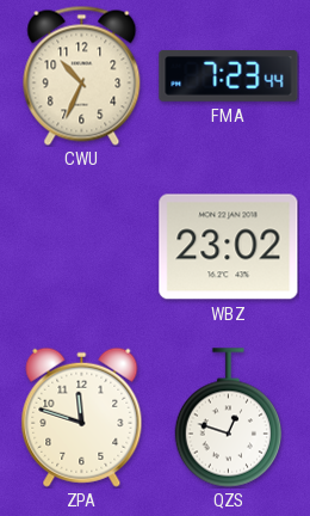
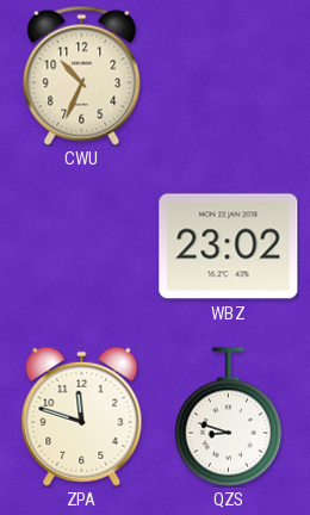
FMA: 7:23 -> none (229, 76)
QZS: 12:48 -> 8:48 (229, 417)
